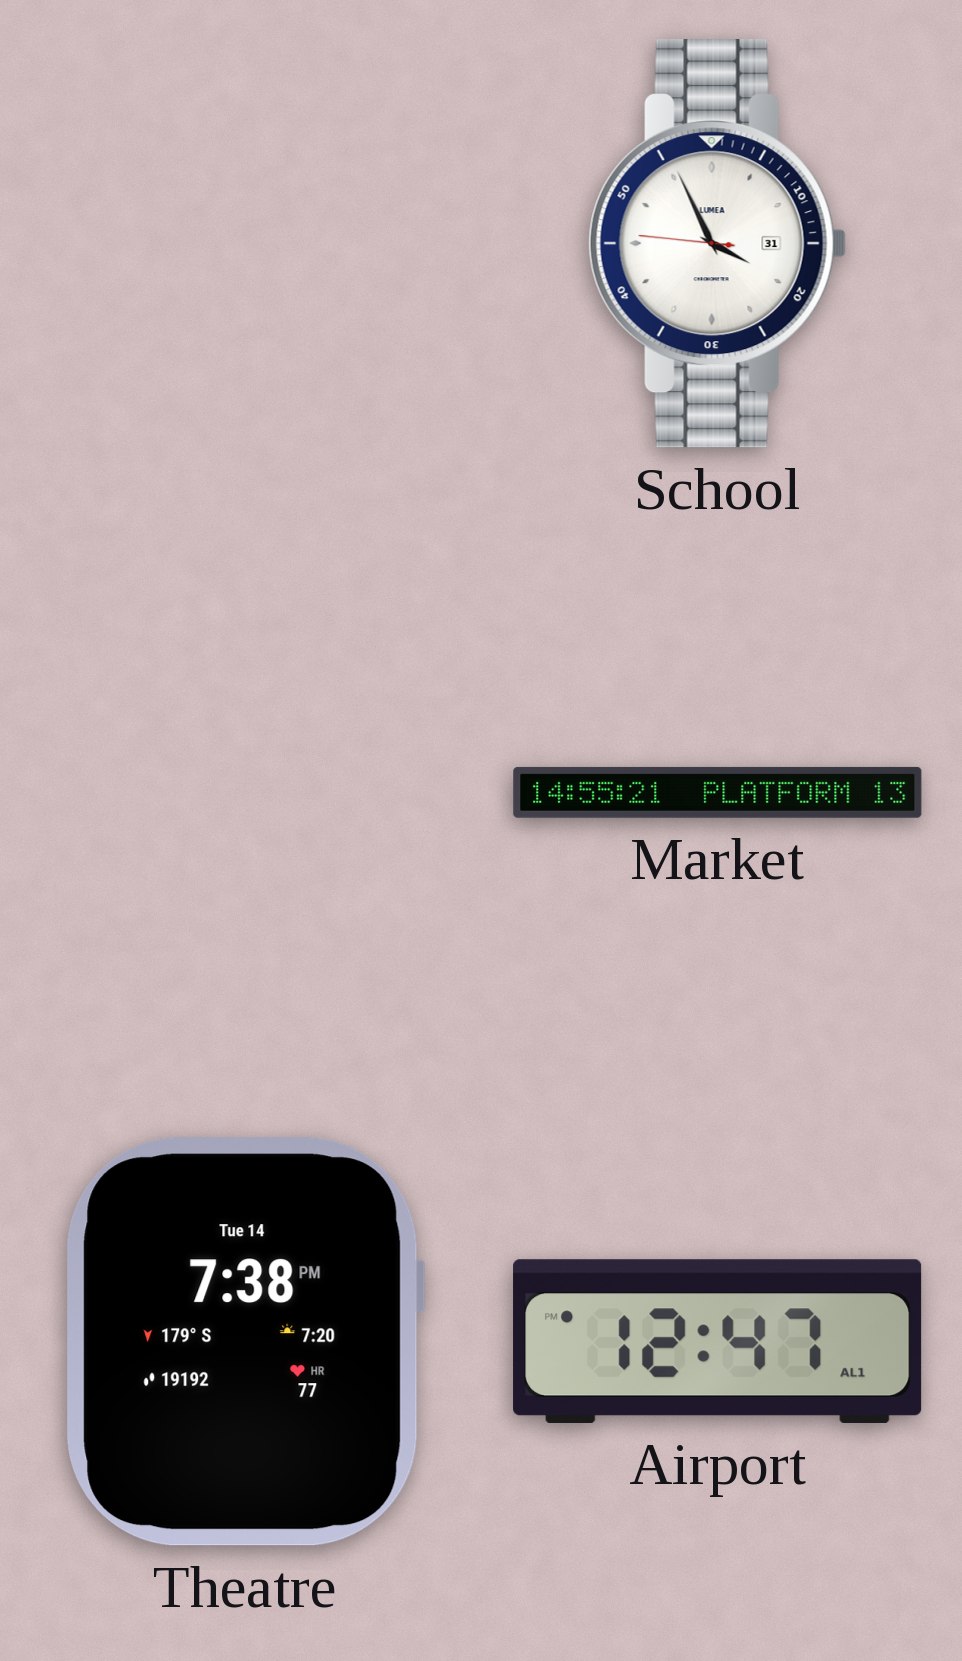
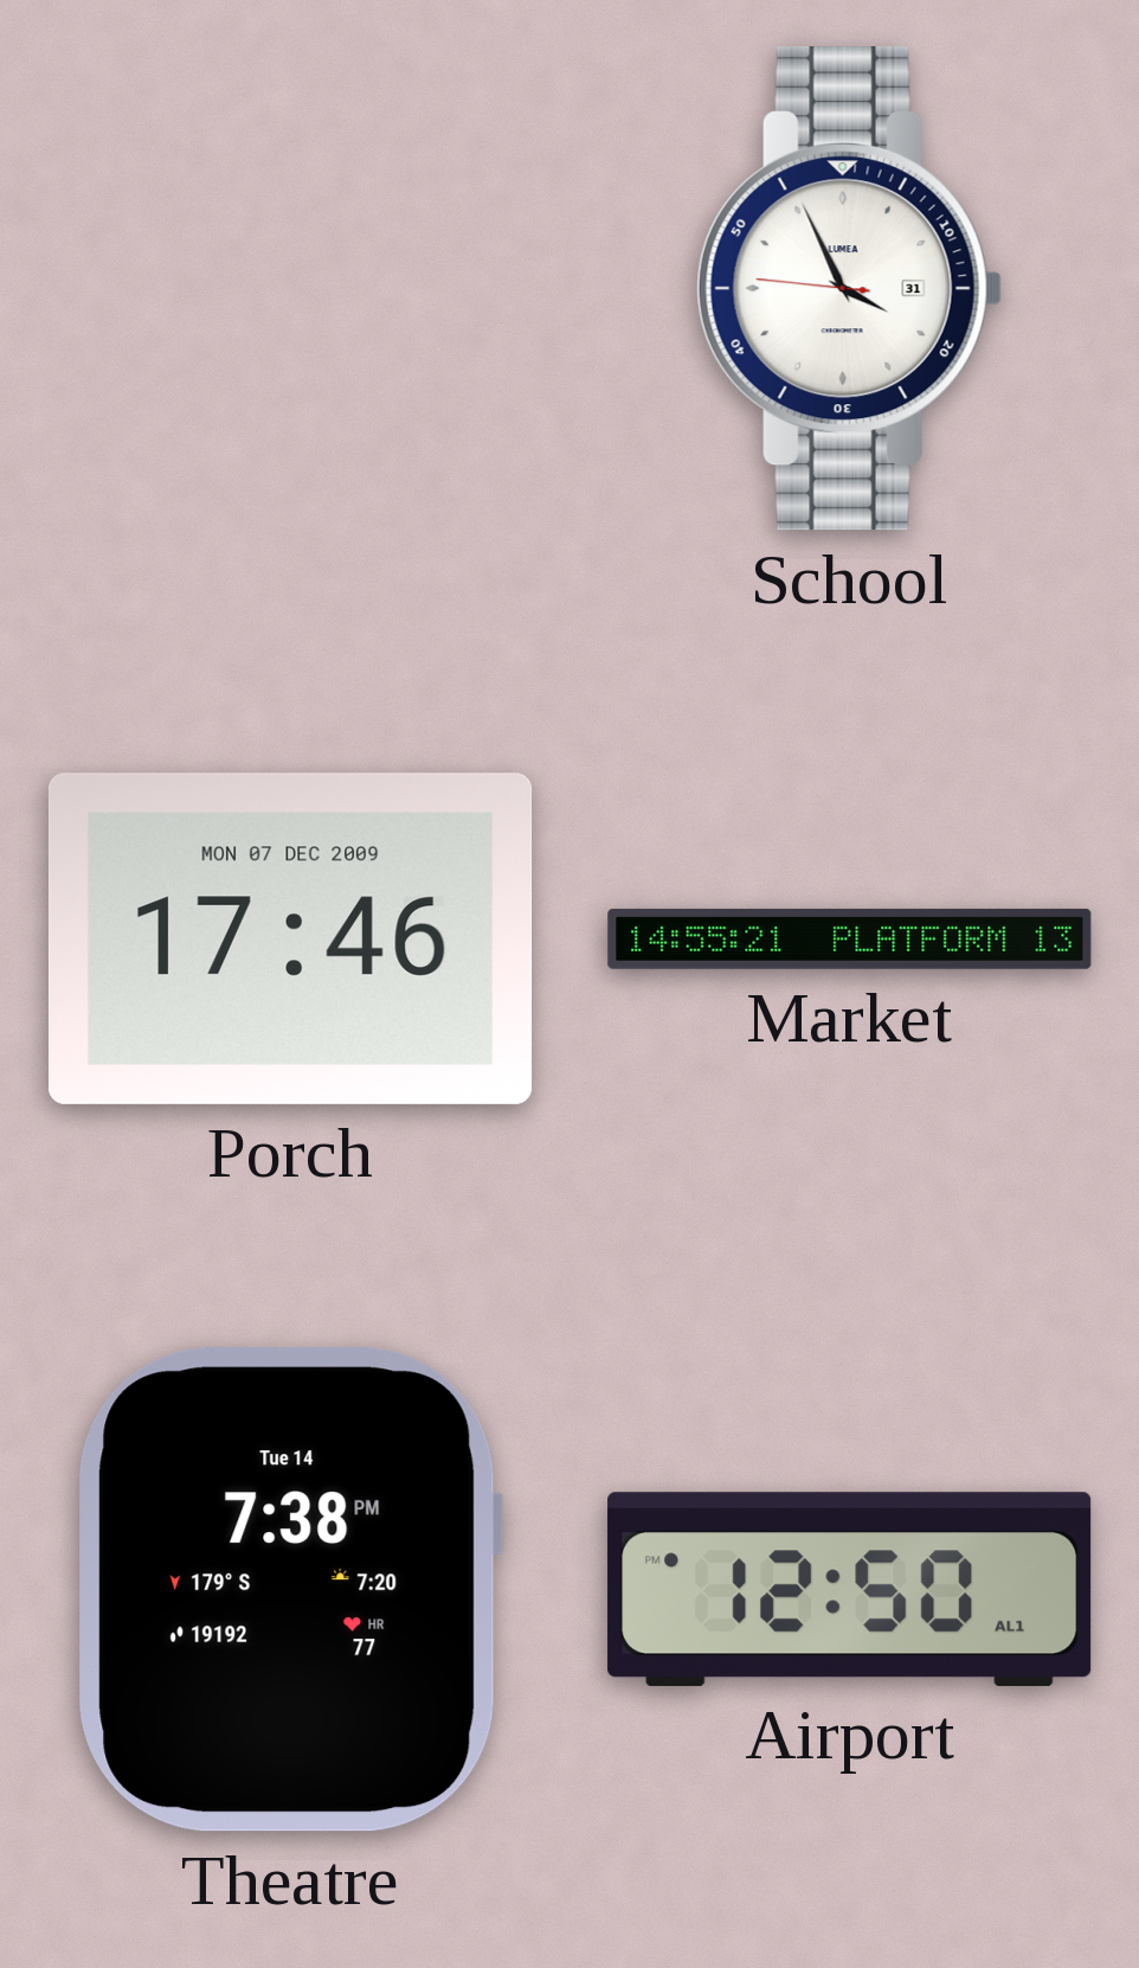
Porch: none -> 17:46 (290, 938)
Airport: 12:47 -> 12:50 (850, 1589)
